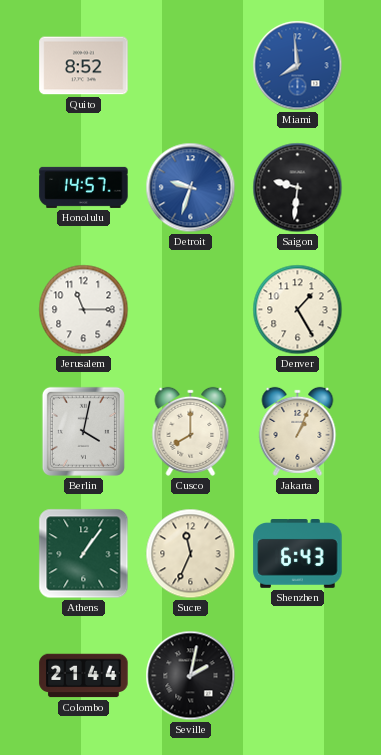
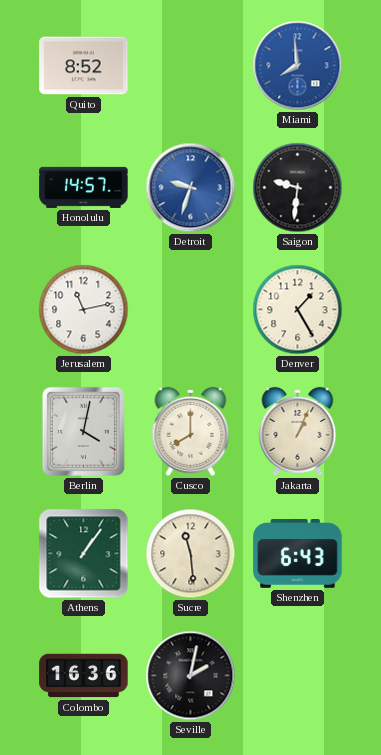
Jerusalem: 11:15 -> 11:13 (84, 310)
Sucre: 11:34 -> 11:29 (191, 554)
Colombo: 21:44 -> 16:36 (84, 676)
